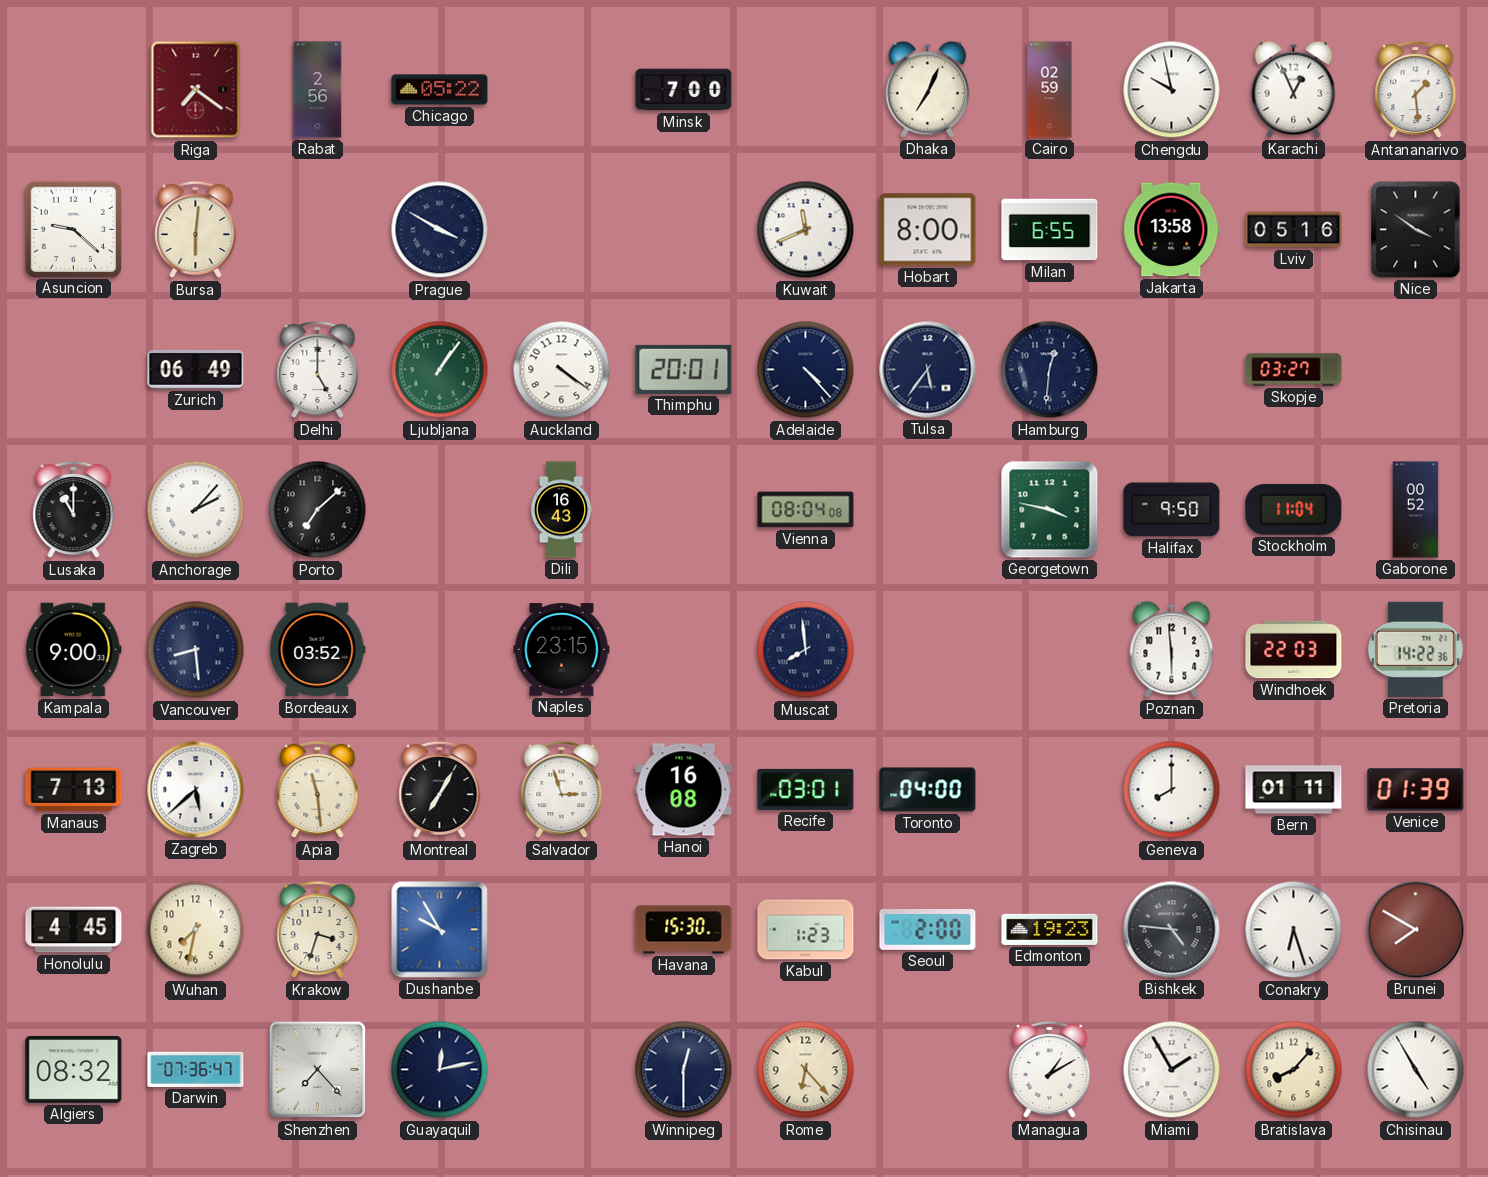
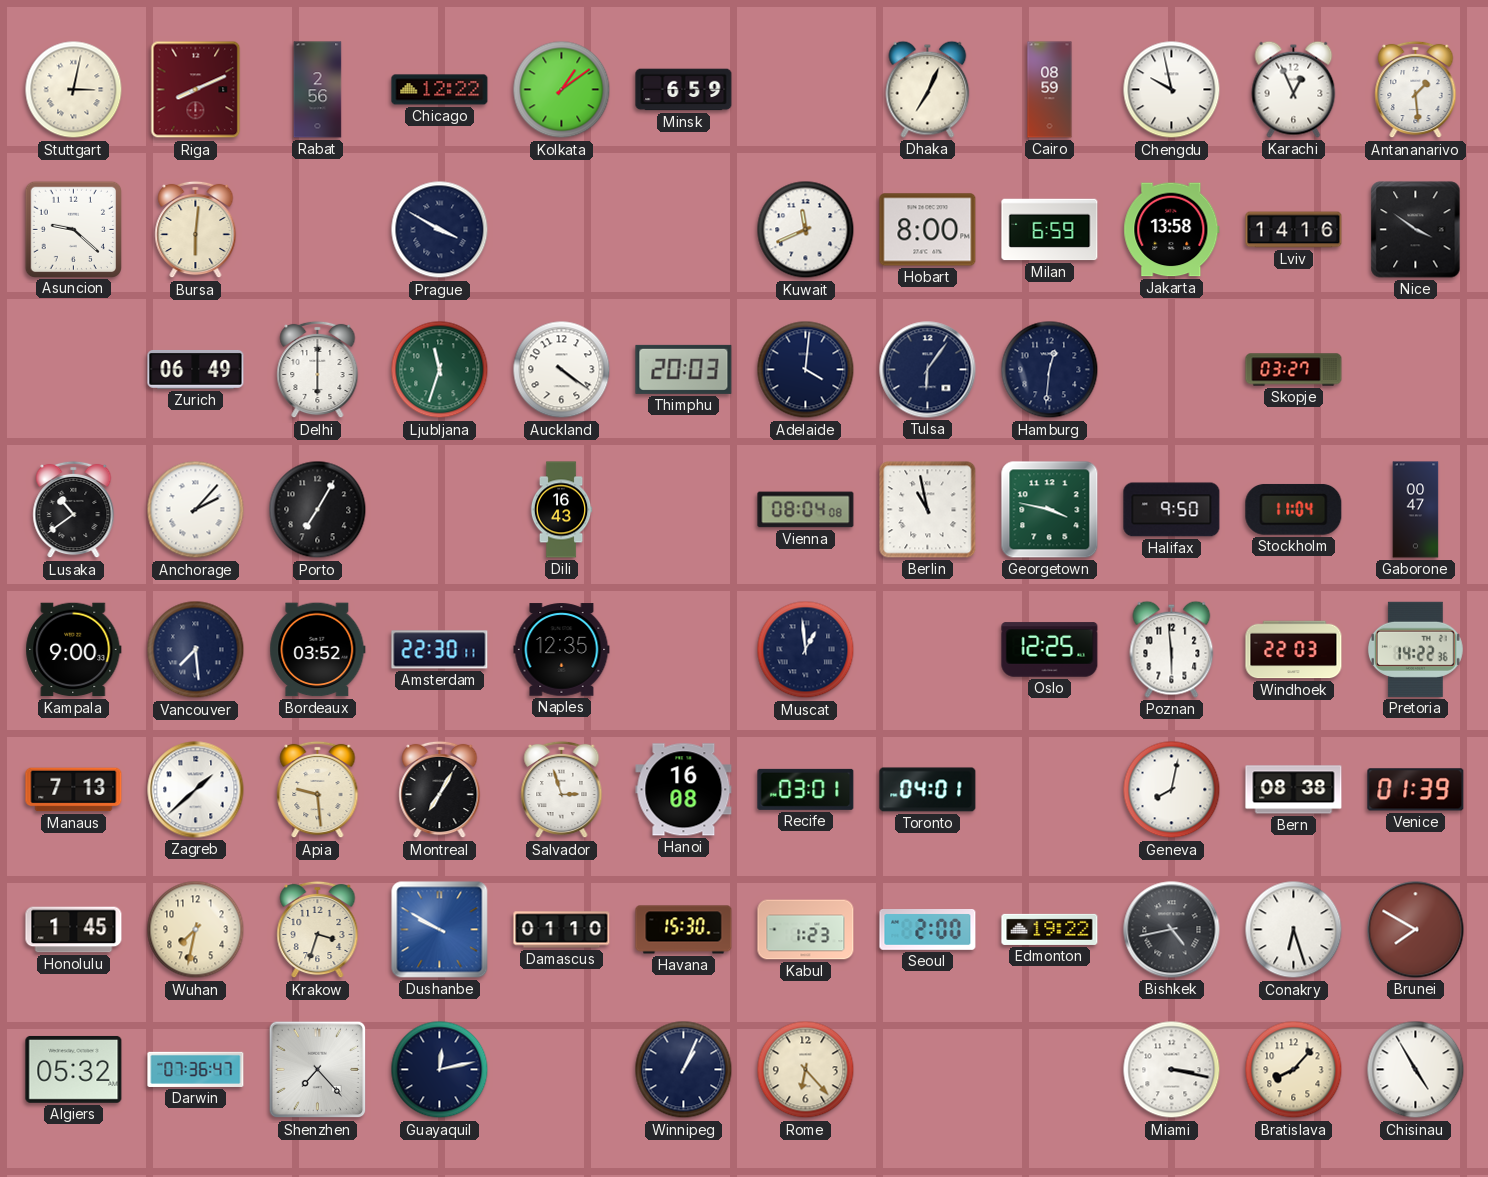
Stuttgart: none -> 3:02 (74, 90)
Riga: 7:21 -> 8:11 (196, 90)
Chicago: 05:22 -> 12:22 (440, 90)
Kolkata: none -> 1:09 (562, 90)
Minsk: 7:00 -> 6:59 (684, 90)
Cairo: 02:59 -> 08:59 (1050, 90)
Milan: 6:55 -> 6:59 (1050, 230)
Lviv: 05:16 -> 14:16 (1294, 230)
Delhi: 5:00 -> 6:00 (318, 370)
Ljubljana: 1:06 -> 11:33 (440, 370)
Thimphu: 20:01 -> 20:03 (684, 369)
Adelaide: 4:23 -> 4:01 (806, 370)
Tulsa: 5:36 -> 6:06 (928, 370)
Lusaka: 11:00 -> 10:39 (74, 510)
Porto: 7:08 -> 7:05 (318, 510)
Berlin: none -> 10:58 (928, 510)
Gaborone: 00:52 -> 00:47 (1416, 510)
Vancouver: 8:29 -> 7:29 (196, 650)
Amsterdam: none -> 22:30 (440, 650)
Naples: 23:15 -> 12:35 (562, 650)
Muscat: 7:59 -> 12:59 (806, 650)
Oslo: none -> 12:25 (1050, 650)
Zagreb: 5:38 -> 1:38 (196, 790)
Apia: 11:29 -> 9:29 (318, 790)
Toronto: 04:00 -> 04:01 (928, 790)
Geneva: 8:00 -> 8:02 (1172, 790)
Bern: 01:11 -> 08:38 (1294, 790)
Honolulu: 4:45 -> 1:45 (74, 930)
Dushanbe: 9:55 -> 9:50 (440, 930)
Damascus: none -> 01:10 (562, 930)
Edmonton: 19:23 -> 19:22 (1050, 929)
Bishkek: 4:46 -> 4:43 (1172, 930)
Algiers: 08:32 -> 05:32 (74, 1070)
Winnipeg: 12:30 -> 1:04 (684, 1070)
Managua: 1:10 -> none (1050, 1070)
Miami: 1:55 -> 3:17 (1172, 1070)
